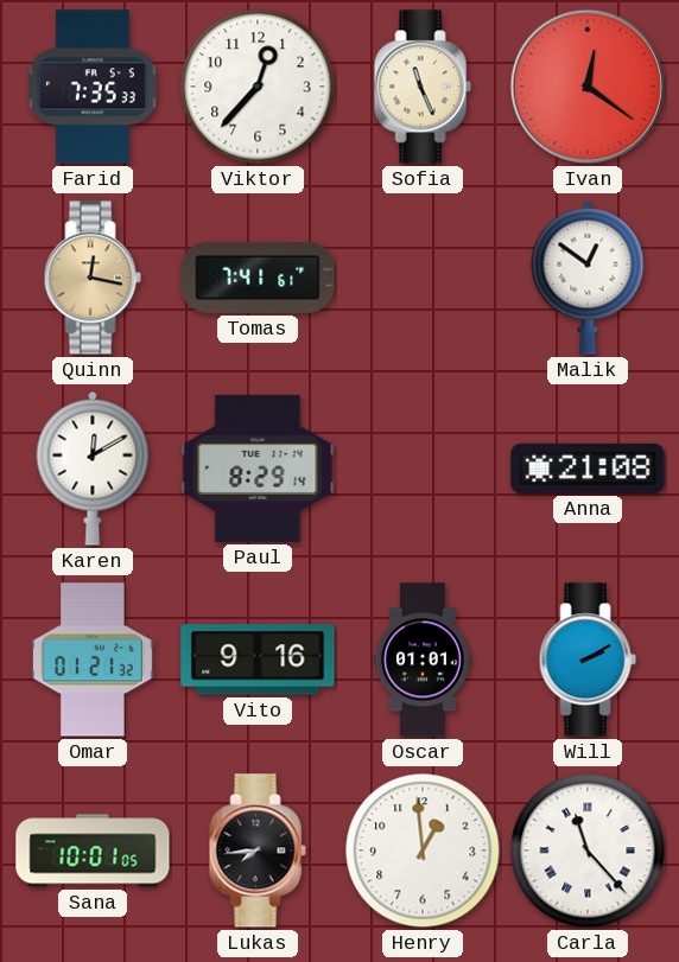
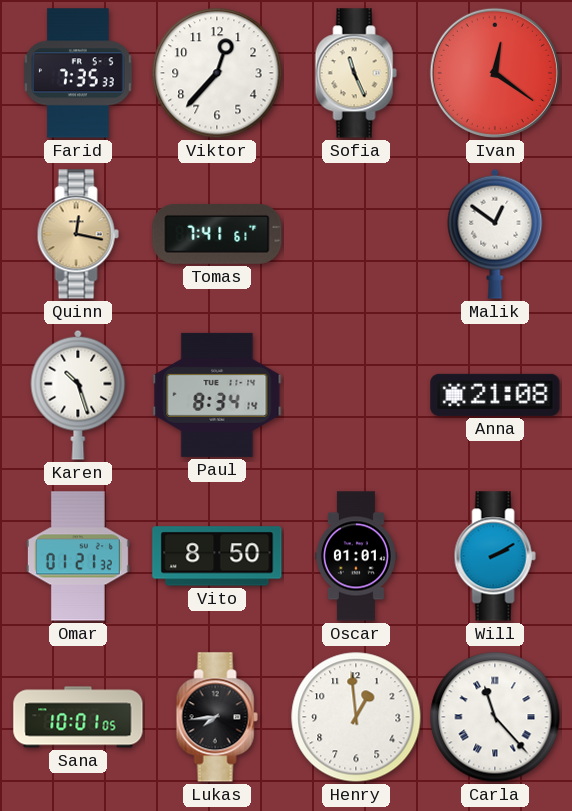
Karen: 12:10 -> 10:27 (78, 395)
Paul: 8:29 -> 8:34 (217, 395)
Vito: 9:16 -> 8:50 (217, 556)
